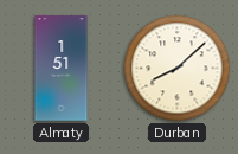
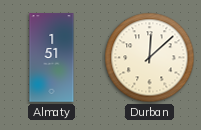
Durban: 8:08 -> 12:08 (150, 58)
